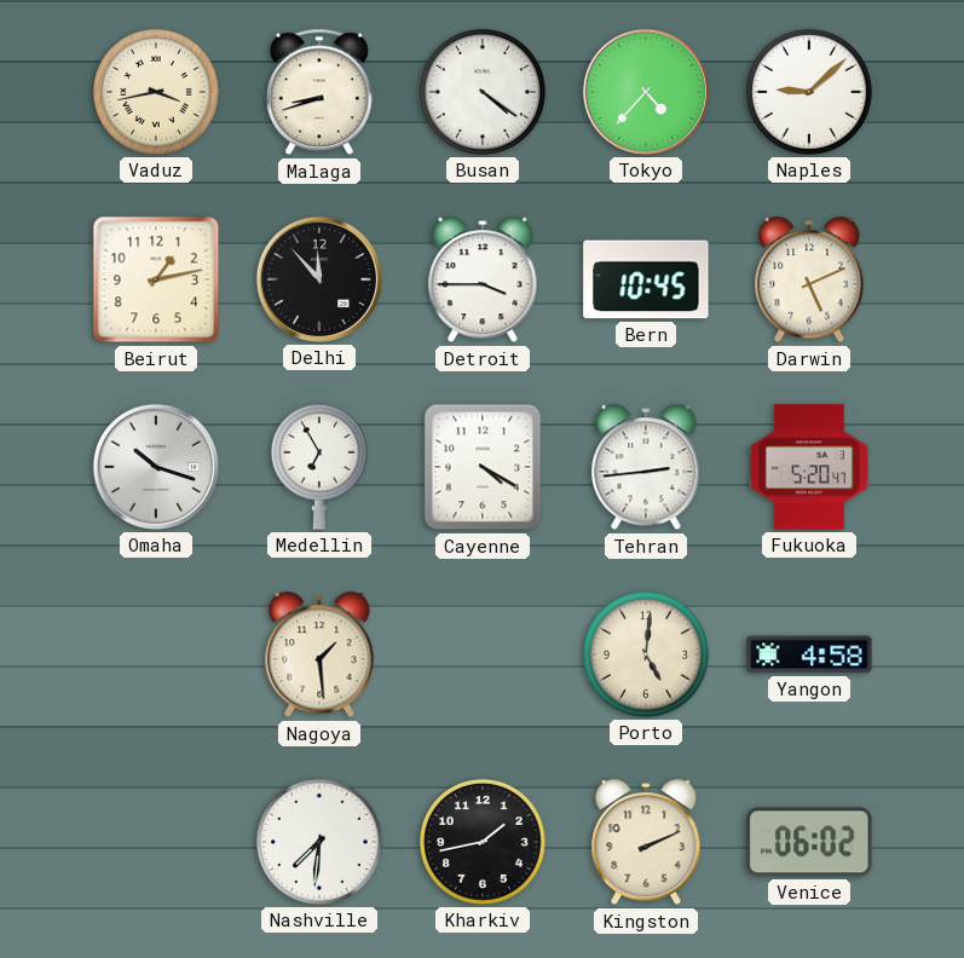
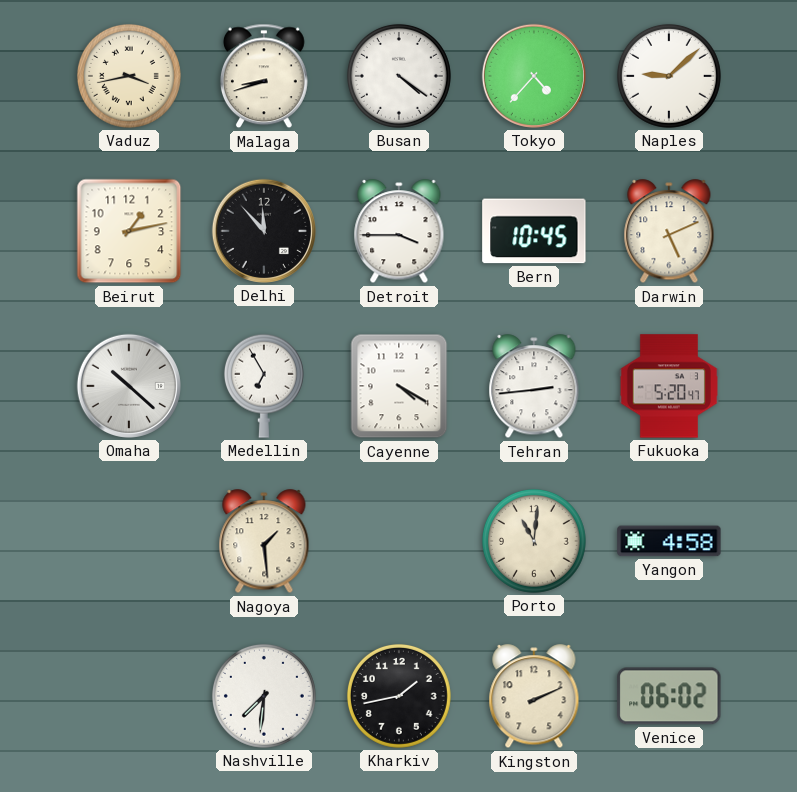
Omaha: 10:18 -> 10:22 (129, 386)
Porto: 5:01 -> 11:01 (534, 541)
